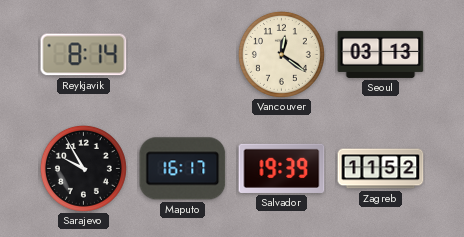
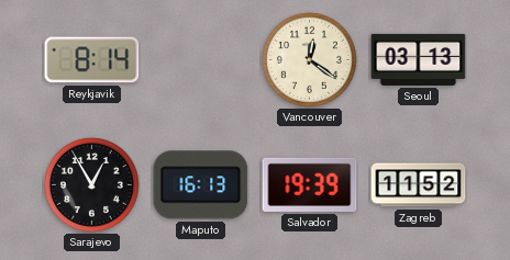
Sarajevo: 9:55 -> 12:55 (91, 184)
Maputo: 16:17 -> 16:13 (201, 185)
